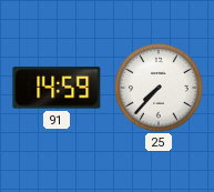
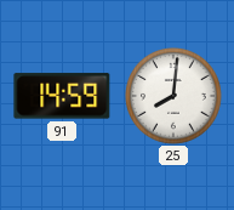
25: 7:37 -> 8:01 (175, 97)
